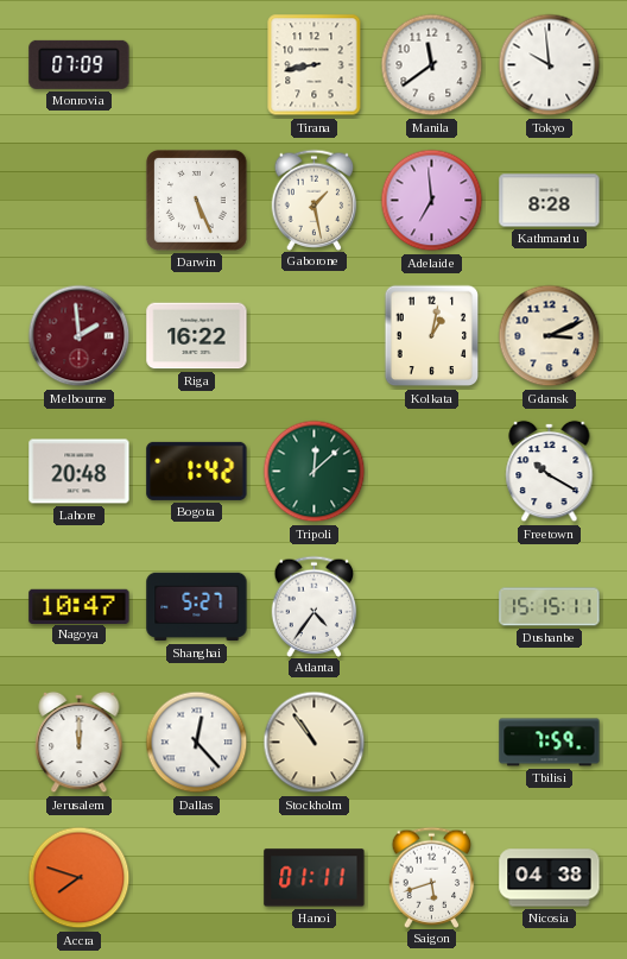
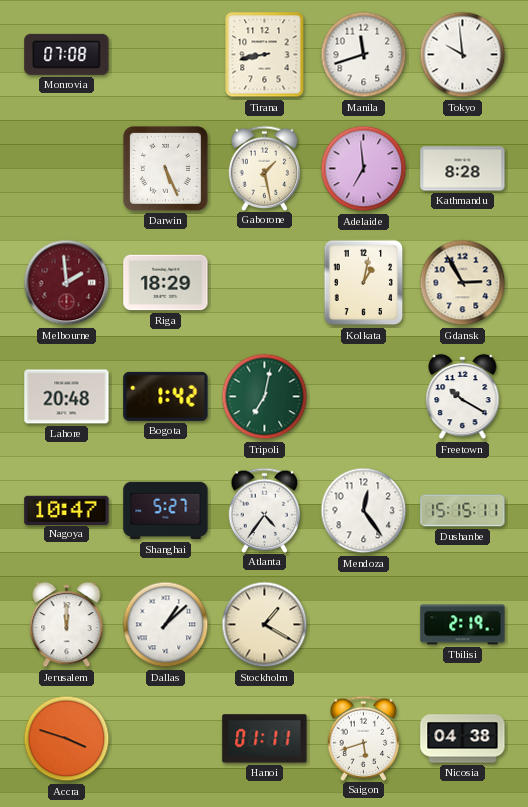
Monrovia: 07:09 -> 07:08 (67, 54)
Manila: 11:39 -> 11:42 (364, 55)
Riga: 16:22 -> 18:29 (166, 283)
Gdansk: 3:11 -> 2:55 (463, 283)
Tripoli: 12:08 -> 7:02 (265, 397)
Mendoza: none -> 12:24 (364, 511)
Dallas: 12:23 -> 1:08 (166, 625)
Stockholm: 10:54 -> 1:20 (265, 625)
Tbilisi: 7:59 -> 2:19 (463, 625)
Accra: 7:48 -> 3:48 (67, 739)
